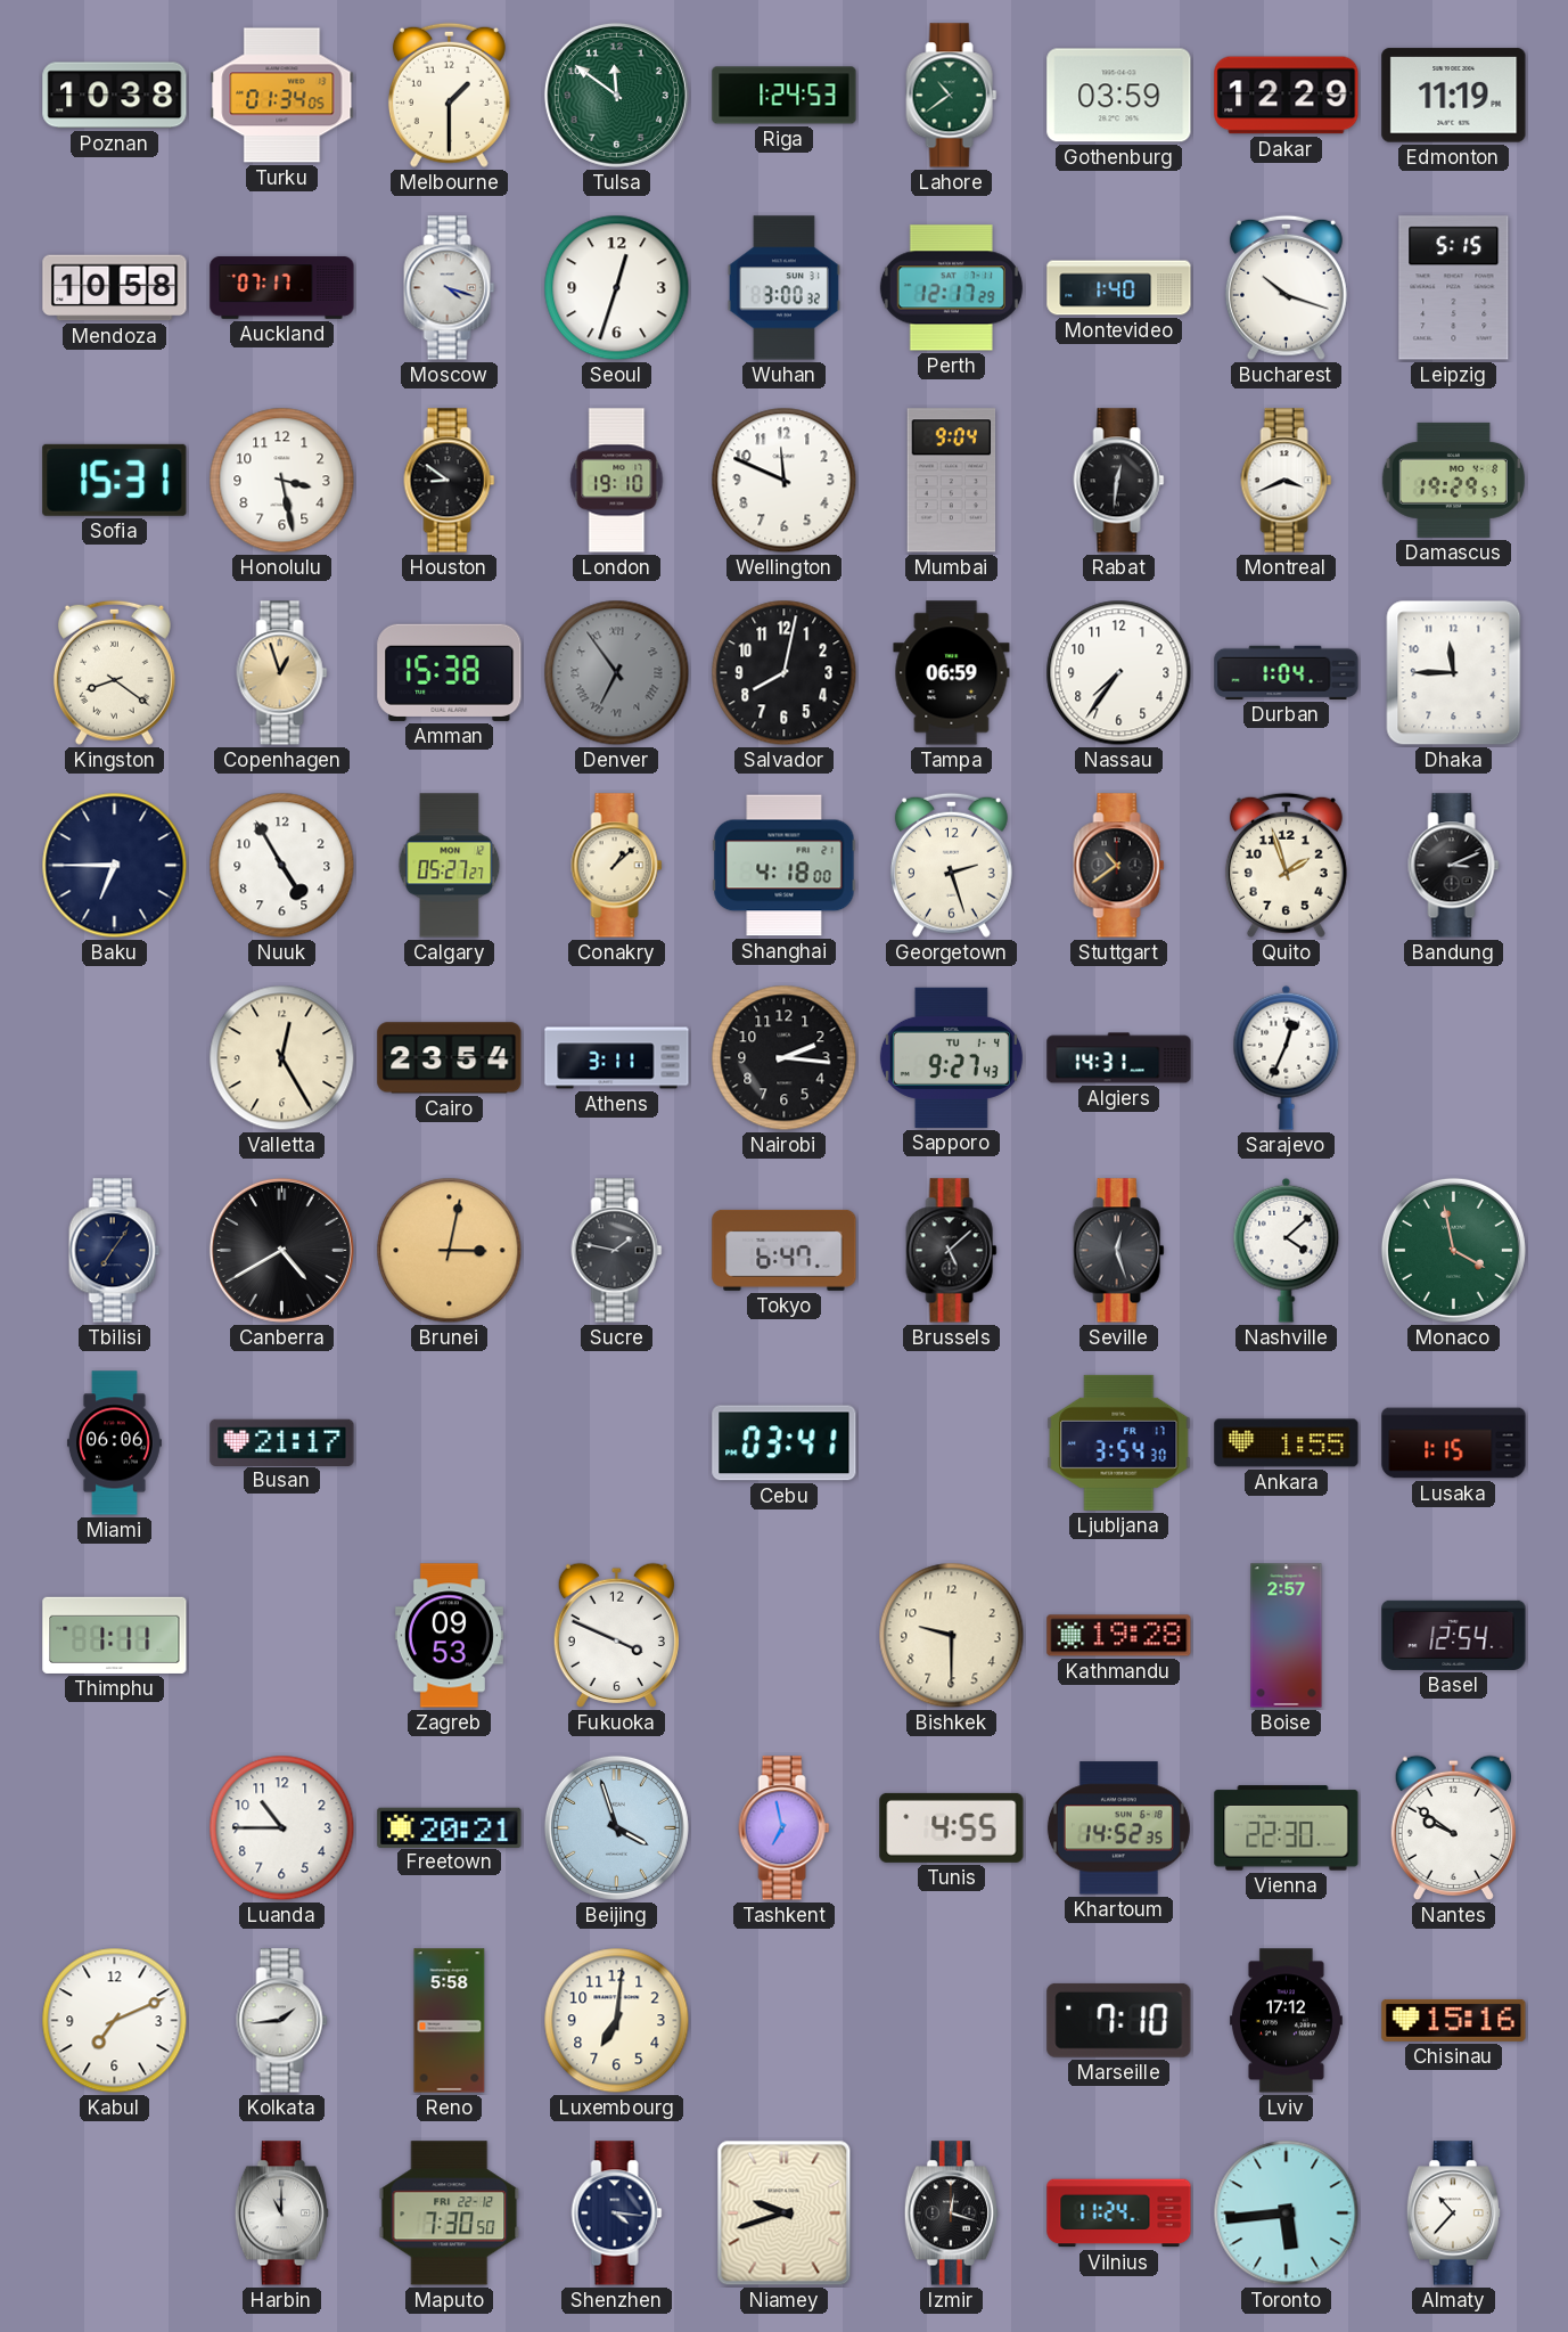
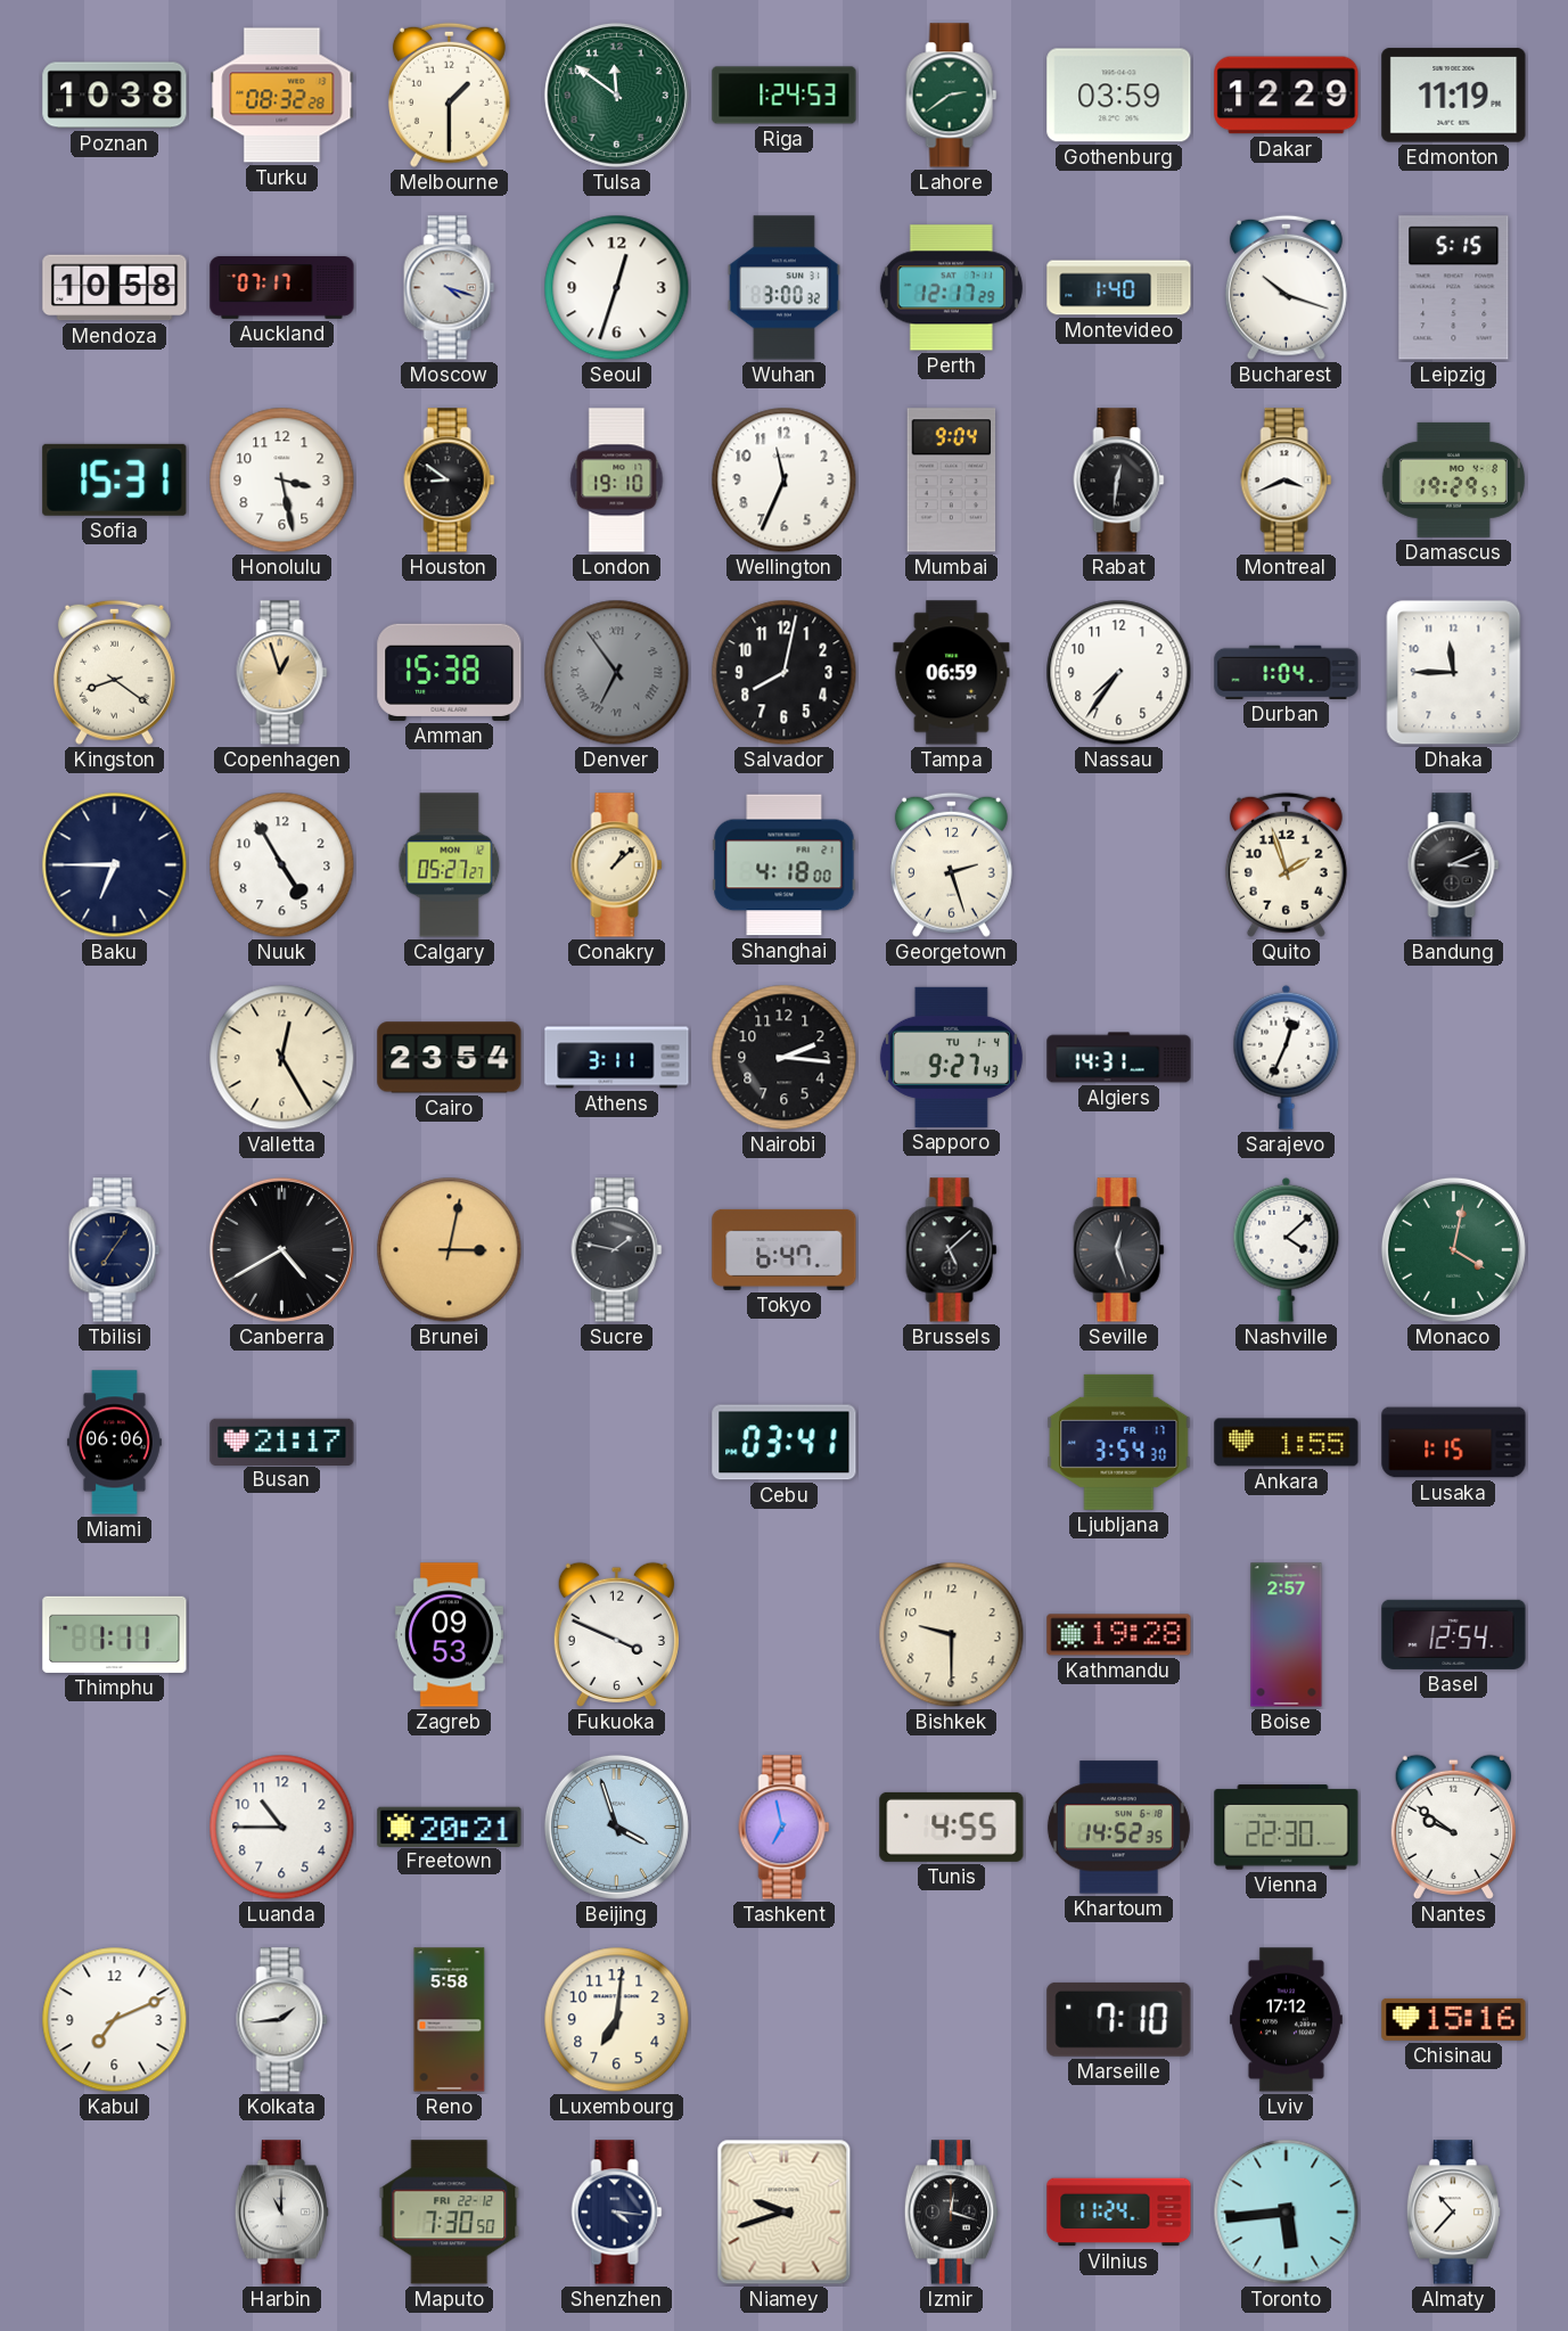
Turku: 01:34 -> 08:32 (282, 96)
Lahore: 10:39 -> 2:39 (952, 96)
Wellington: 11:49 -> 11:34 (785, 481)
Stuttgart: 10:39 -> none (1119, 866)
Monaco: 3:58 -> 4:02 (1453, 1249)
